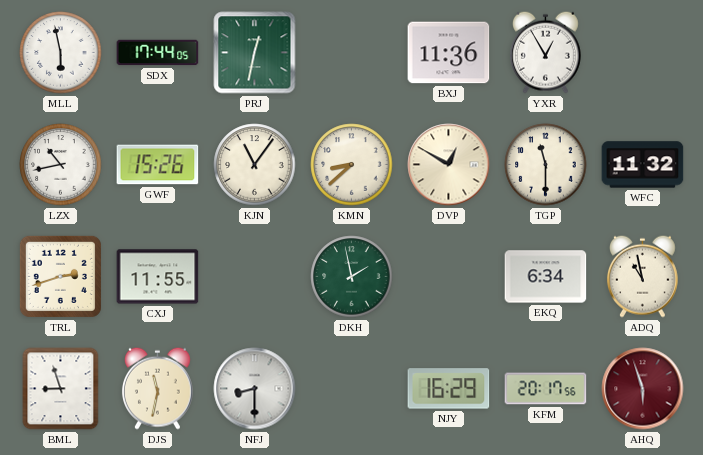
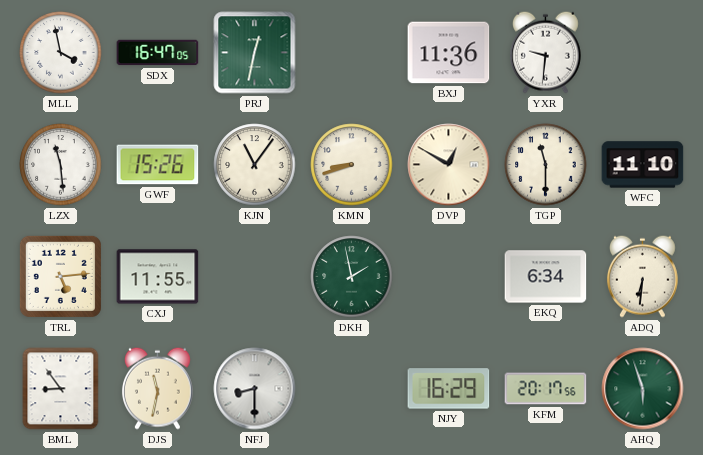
MLL: 5:58 -> 3:58 (61, 53)
SDX: 17:44 -> 16:47 (158, 53)
YXR: 12:55 -> 9:31 (545, 52)
LZX: 10:43 -> 11:29 (61, 165)
KMN: 8:38 -> 8:42 (352, 165)
WFC: 11:32 -> 11:10 (643, 165)
TRL: 2:42 -> 5:14 (60, 276)
ADQ: 10:58 -> 6:31 (642, 276)
BML: 8:57 -> 8:54 (61, 389)
AHQ dial: burgundy -> green (643, 389)
